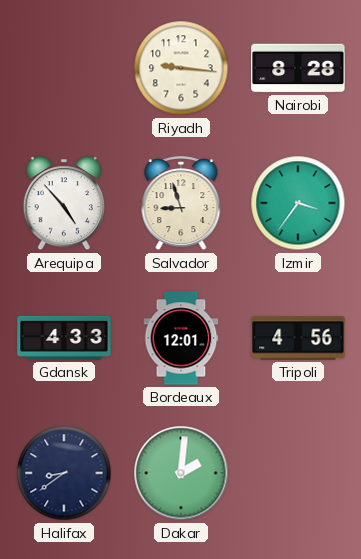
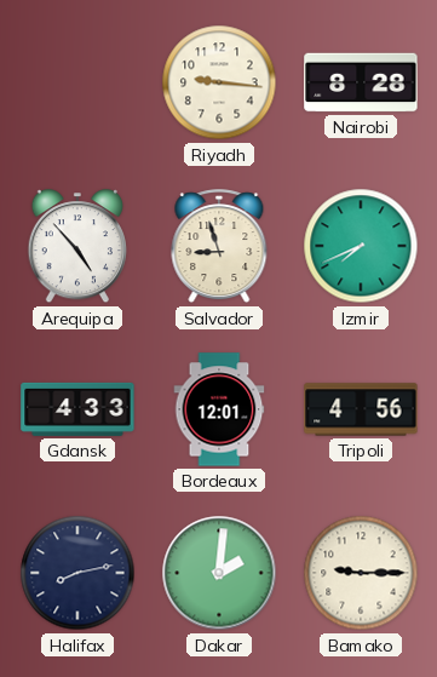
Izmir: 3:36 -> 7:41 (361, 246)
Halifax: 8:39 -> 8:13 (77, 573)
Bamako: none -> 9:15 (361, 573)
